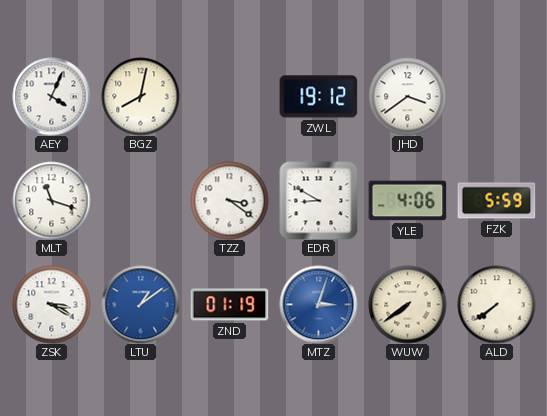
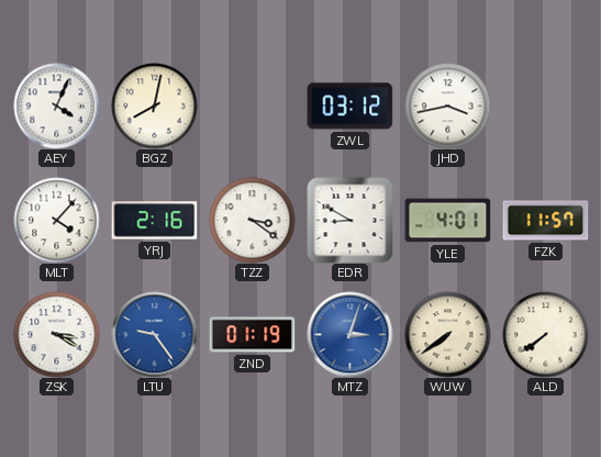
ZWL: 19:12 -> 03:12 (349, 107)
JHD: 3:39 -> 3:43 (447, 105)
MLT: 11:18 -> 4:07 (56, 220)
YRJ: none -> 2:16 (154, 221)
YLE: 4:06 -> 4:01 (447, 221)
FZK: 5:59 -> 11:57 (545, 221)
LTU: 1:09 -> 9:24 (154, 334)
